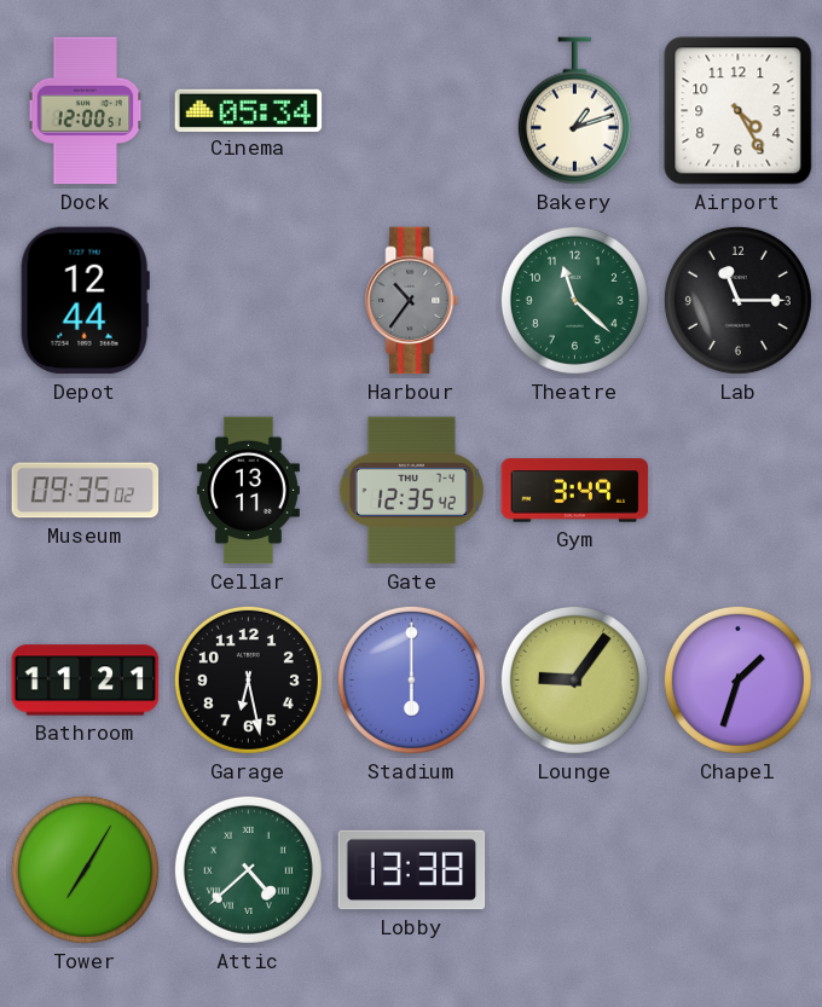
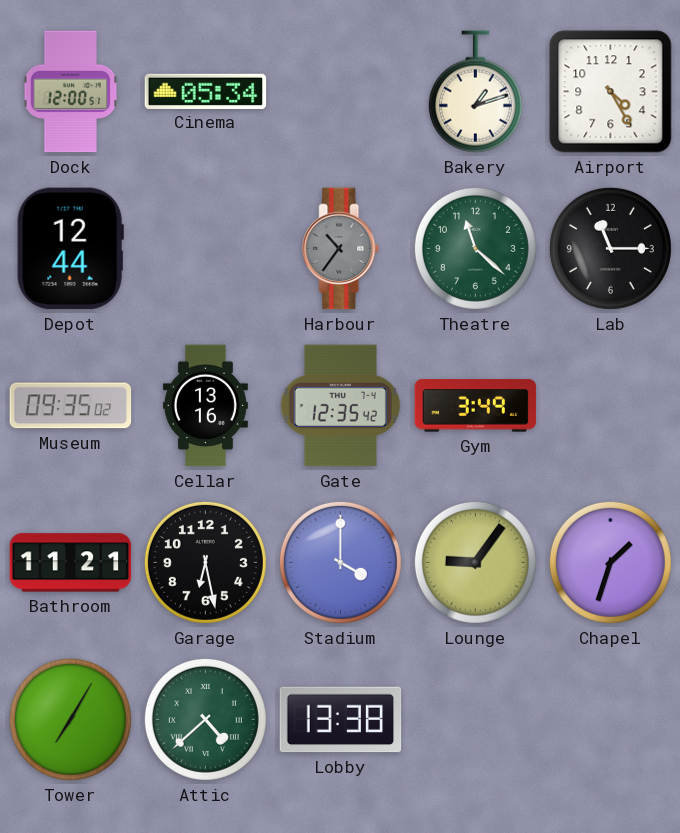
Cellar: 13:11 -> 13:16 (205, 406)
Stadium: 6:00 -> 4:00 (340, 562)
